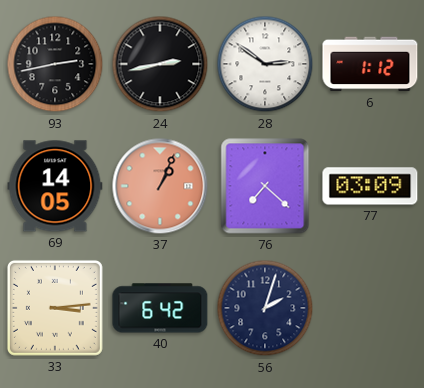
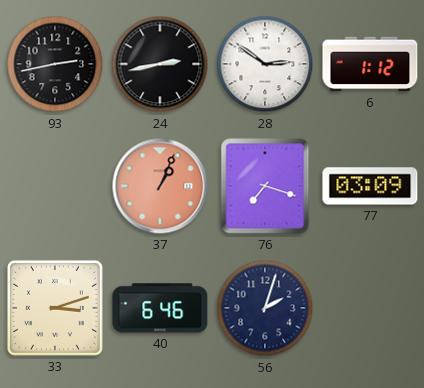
69: 14:05 -> none (55, 186)
76: 7:22 -> 7:18 (265, 186)
33: 3:14 -> 3:12 (55, 308)
40: 6:42 -> 6:46 (160, 308)
